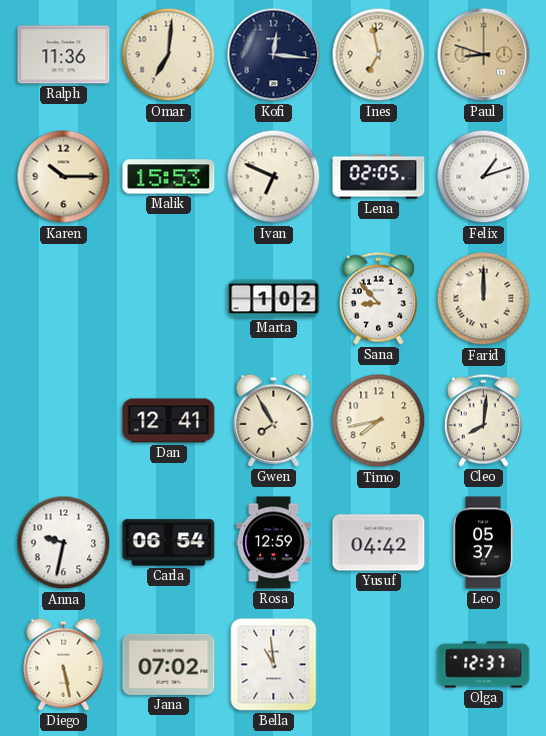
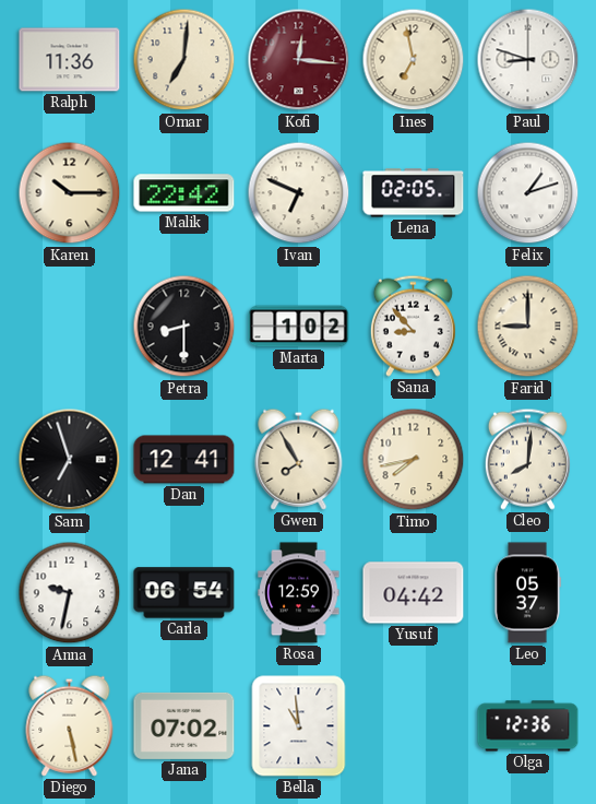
Kofi dial: navy -> burgundy (299, 60)
Paul dial: champagne -> white (528, 60)
Malik: 15:53 -> 22:42 (184, 193)
Petra: none -> 8:30 (184, 327)
Farid: 12:00 -> 9:00 (528, 327)
Sam: none -> 6:57 (70, 460)
Olga: 12:37 -> 12:36 (528, 726)
